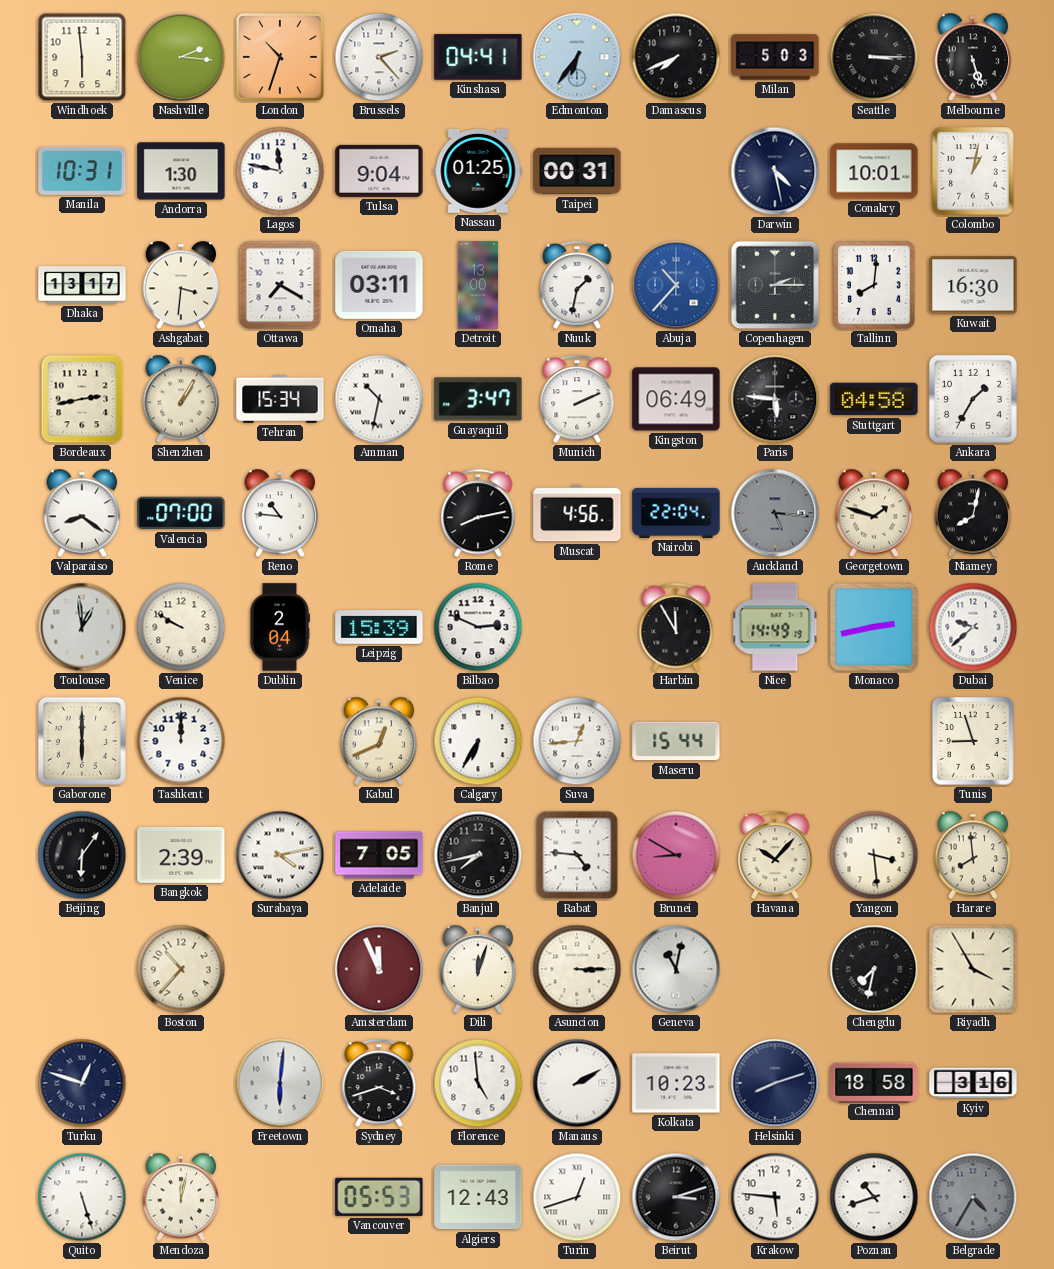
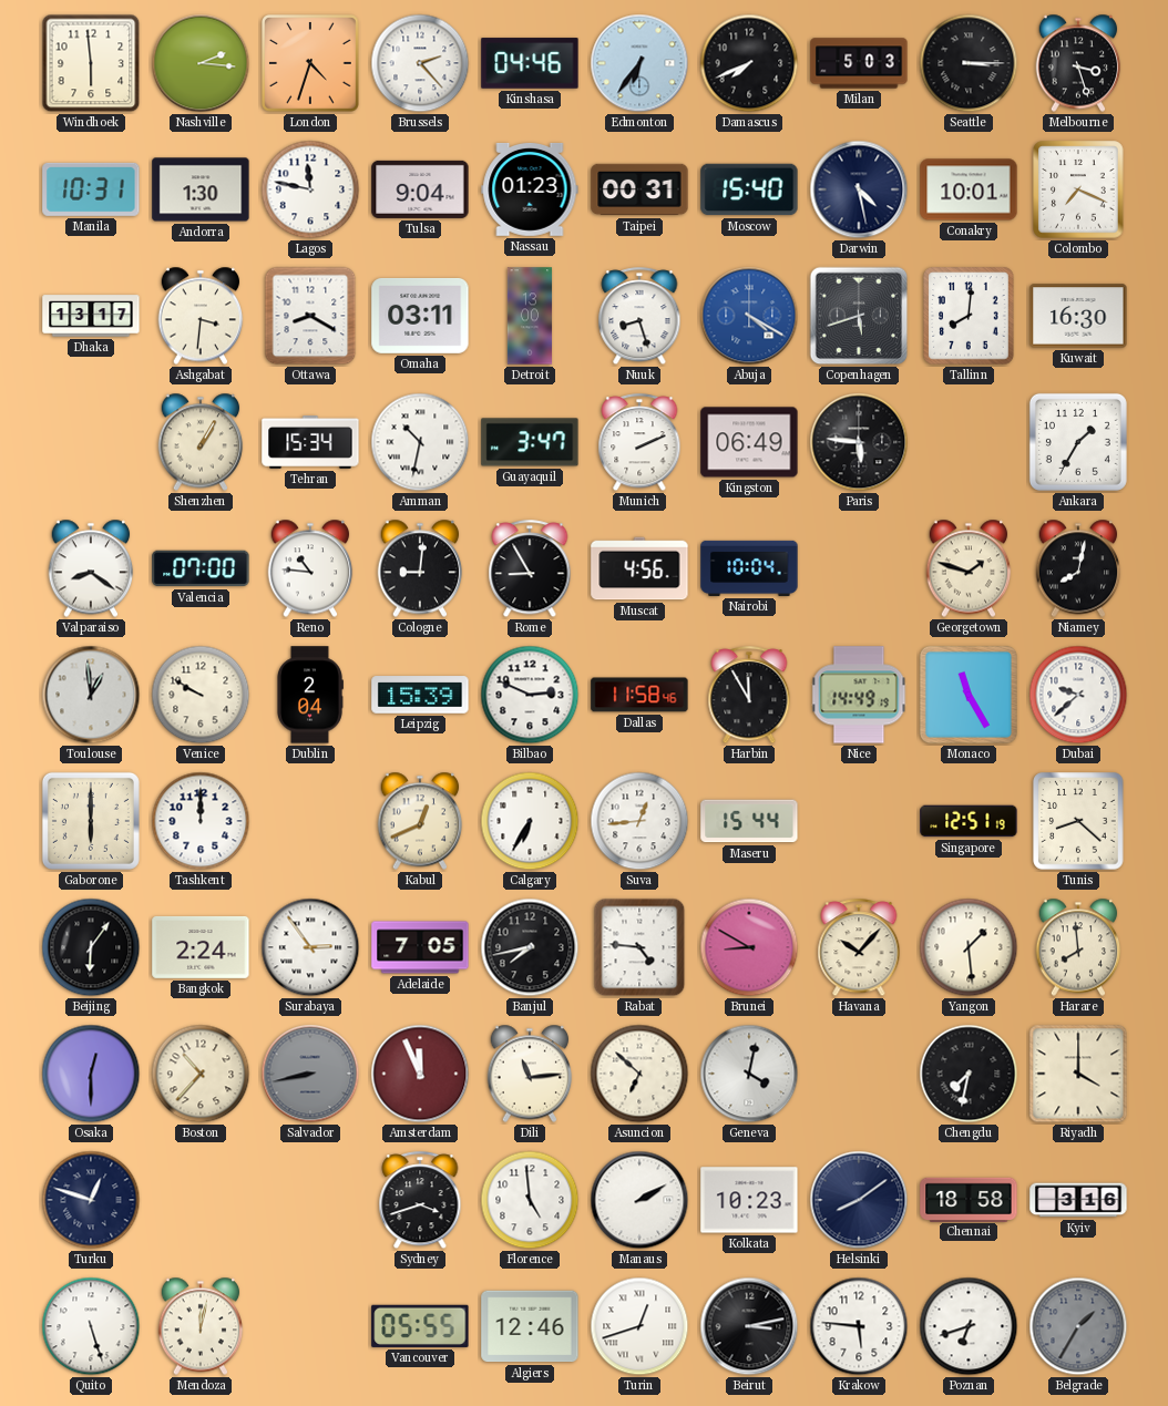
London: 10:33 -> 4:33 (311, 64)
Kinshasa: 04:41 -> 04:46 (530, 63)
Melbourne: 5:27 -> 3:27 (1078, 63)
Nassau: 01:25 -> 01:23 (530, 189)
Moscow: none -> 15:40 (749, 189)
Colombo: 1:02 -> 7:19 (1078, 189)
Ottawa: 7:20 -> 8:20 (310, 316)
Nuuk: 1:32 -> 8:27 (639, 317)
Abuja: 10:37 -> 4:20 (749, 316)
Copenhagen: 2:15 -> 5:42 (859, 316)
Bordeaux: 2:43 -> none (82, 399)
Stuttgart: 04:58 -> none (874, 399)
Cologne: none -> 9:01 (420, 568)
Rome: 8:13 -> 8:55 (530, 569)
Nairobi: 22:04 -> 10:04 (749, 568)
Auckland: 5:16 -> none (775, 513)
Dallas: none -> 11:58 (639, 695)
Monaco: 2:43 -> 11:25 (969, 695)
Singapore: none -> 12:51 (969, 821)
Tunis: 8:57 -> 8:22 (1078, 821)
Bangkok: 2:39 -> 2:24 (201, 947)
Surabaya: 4:13 -> 2:54 (310, 947)
Yangon: 3:29 -> 1:29 (969, 947)
Osaka: none -> 12:30 (91, 1074)
Salvador: none -> 8:43 (310, 1074)
Dili: 12:03 -> 11:14 (530, 1074)
Asuncion: 3:15 -> 6:52 (639, 1074)
Geneva: 11:02 -> 4:02 (749, 1074)
Riyadh: 3:55 -> 4:00 (1078, 1074)
Freetown: 6:01 -> none (280, 1083)
Helsinki: 8:12 -> 8:09 (859, 1200)
Vancouver: 05:53 -> 05:55 (420, 1326)
Algiers: 12:43 -> 12:46 (530, 1326)
Beirut: 3:12 -> 3:13 (749, 1326)
Poznan: 10:42 -> 6:42 (969, 1326)
Belgrade: 4:35 -> 1:35 (1078, 1326)
